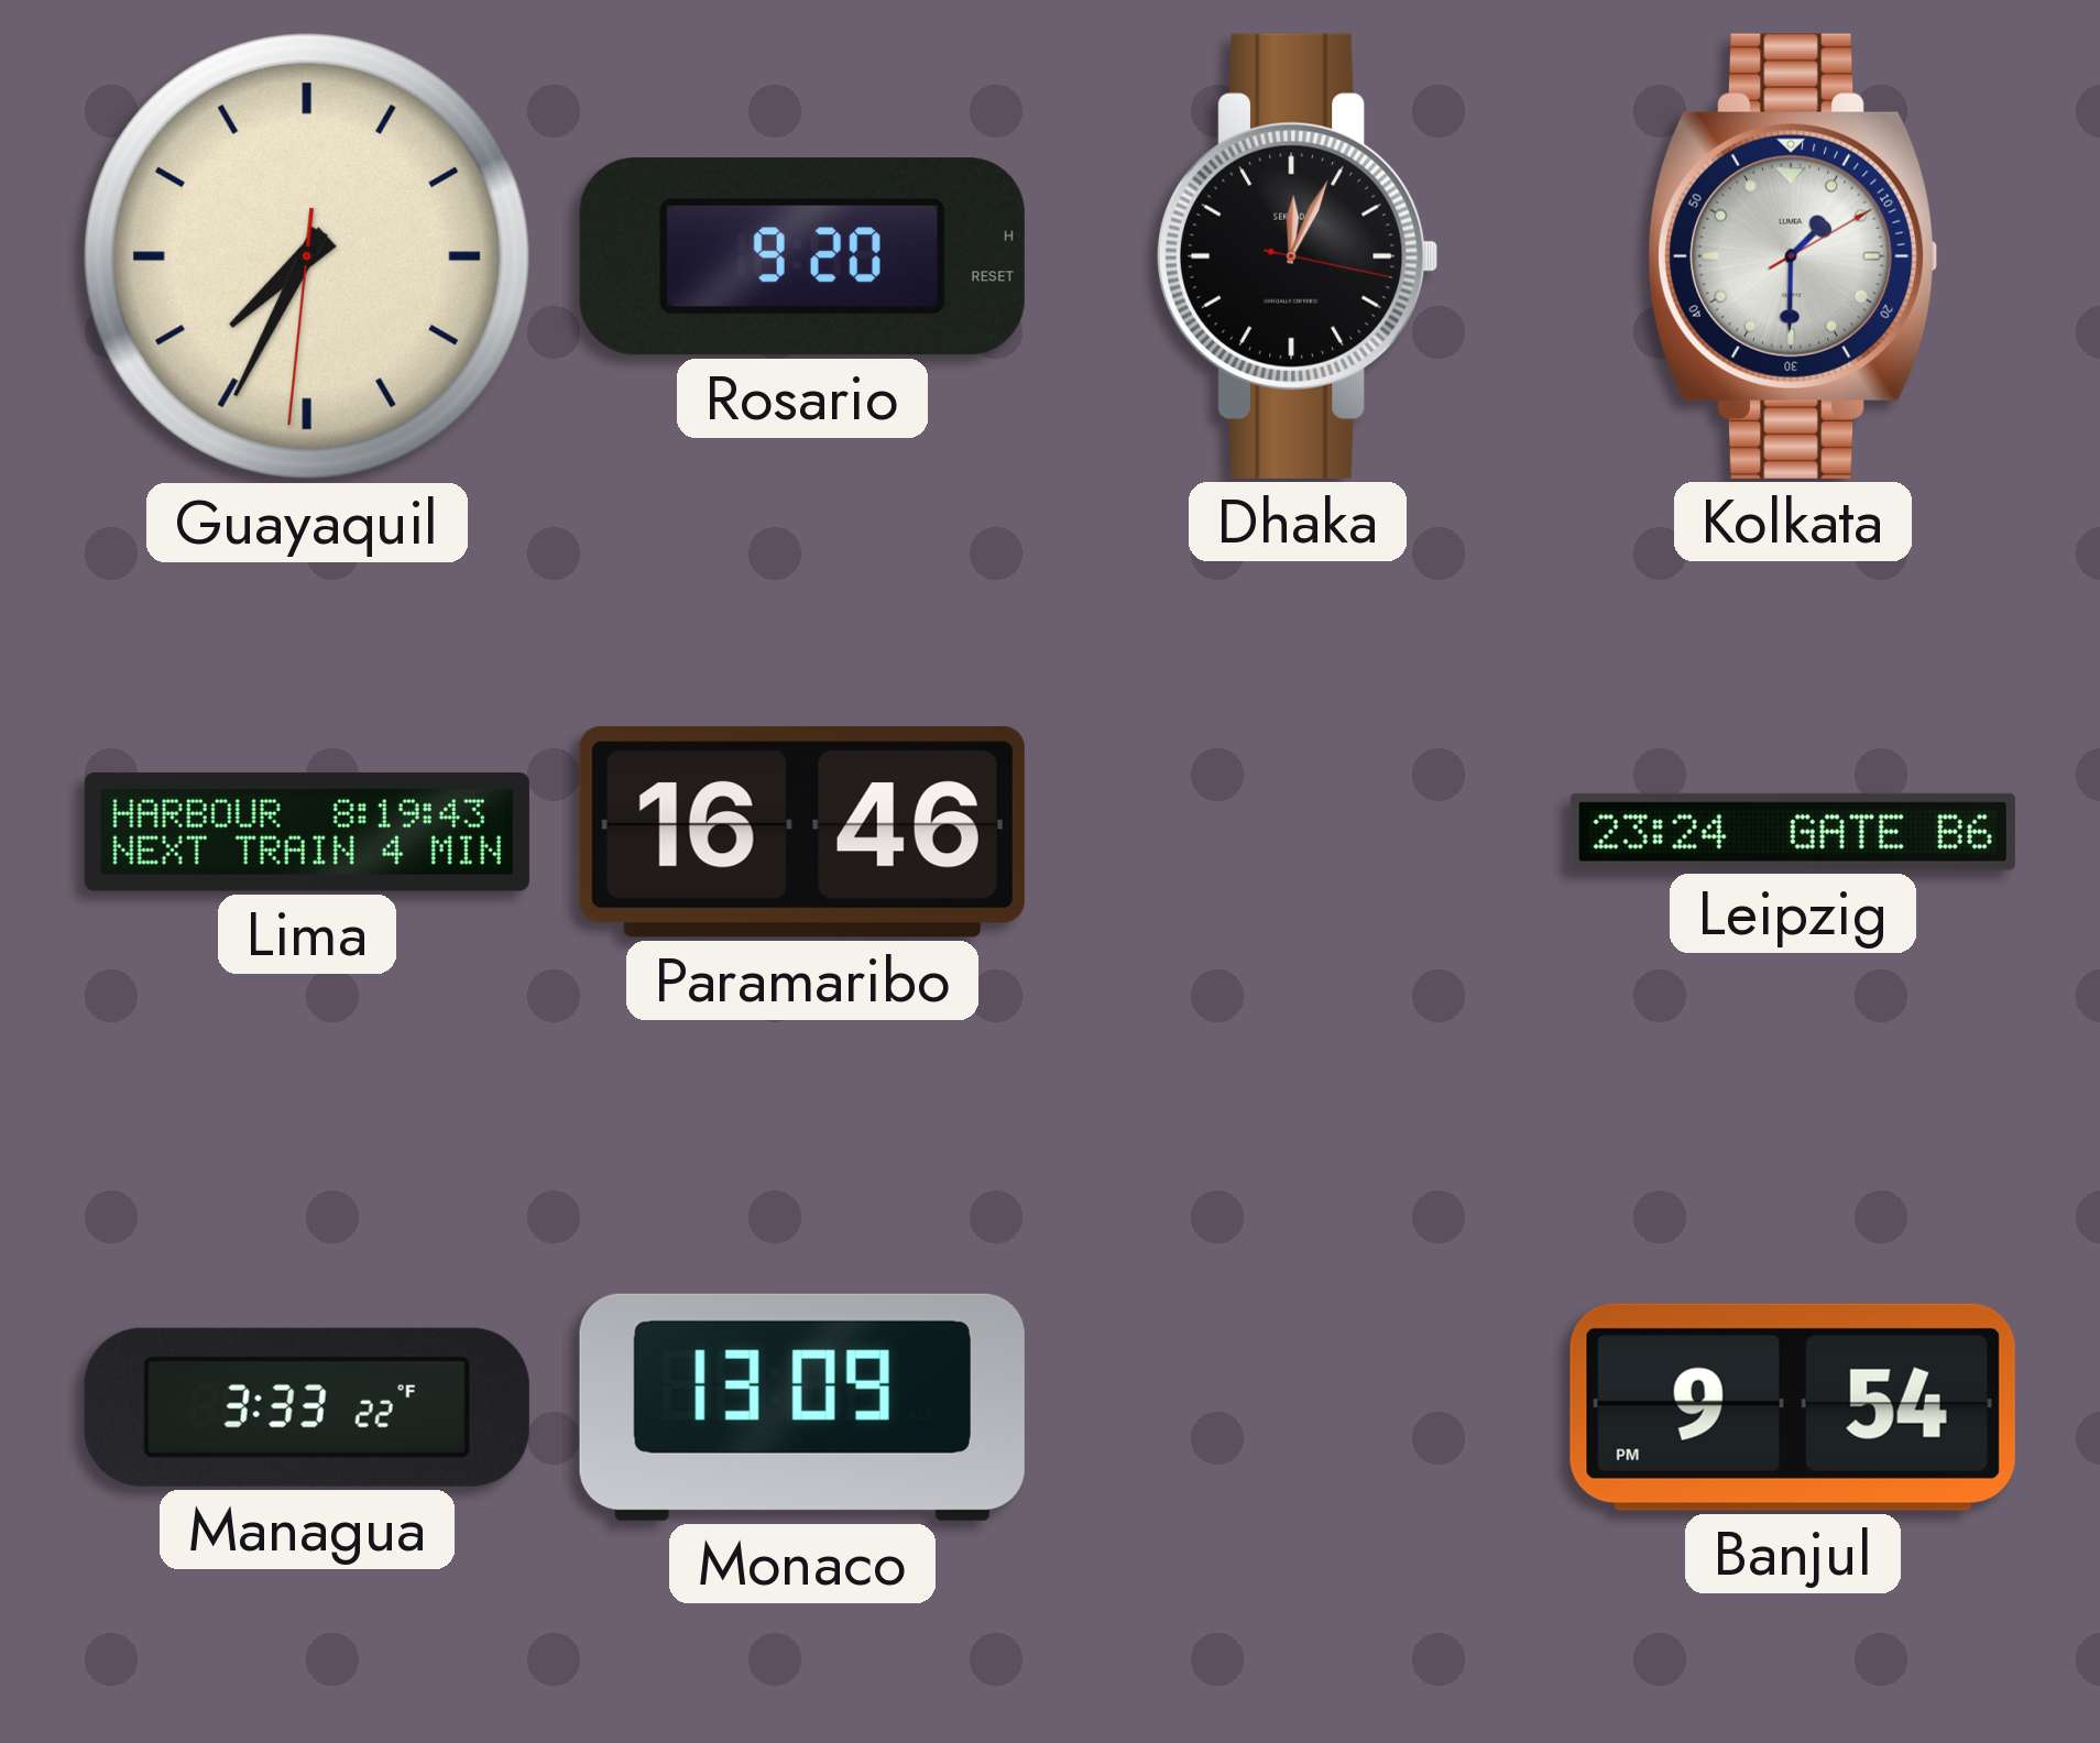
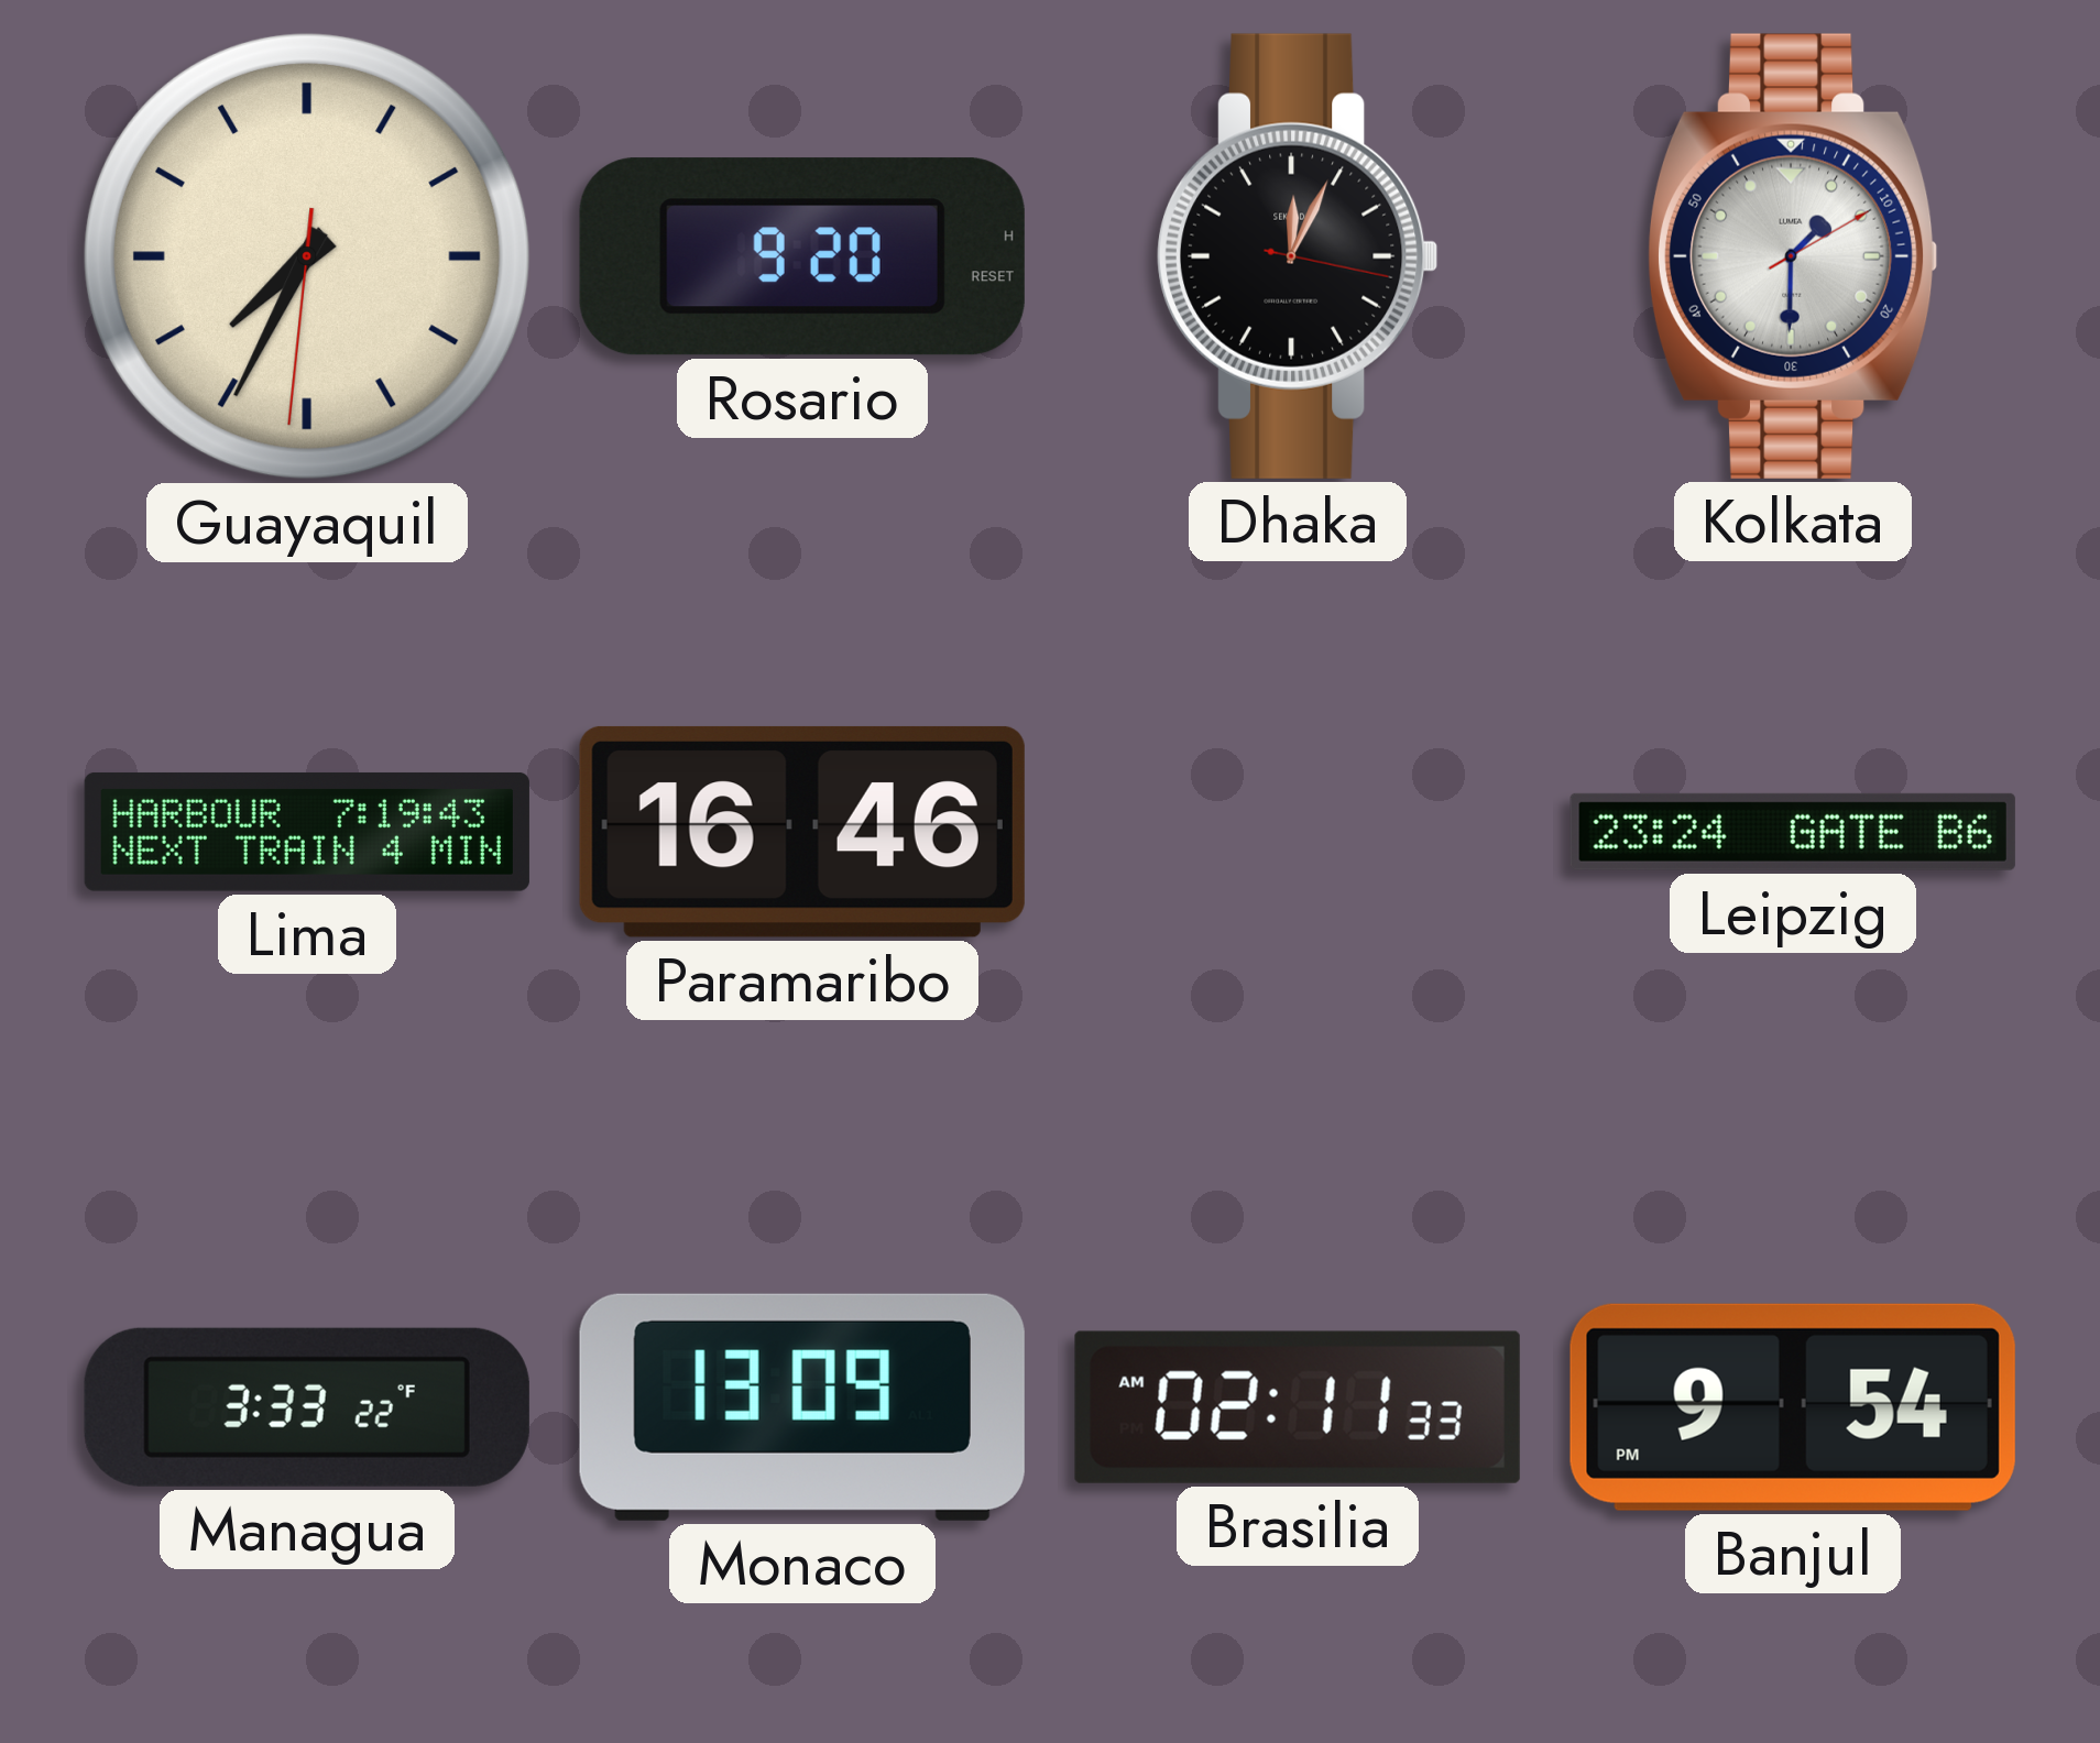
Lima: 8:19 -> 7:19 (307, 832)
Brasilia: none -> 02:11 (1298, 1407)
